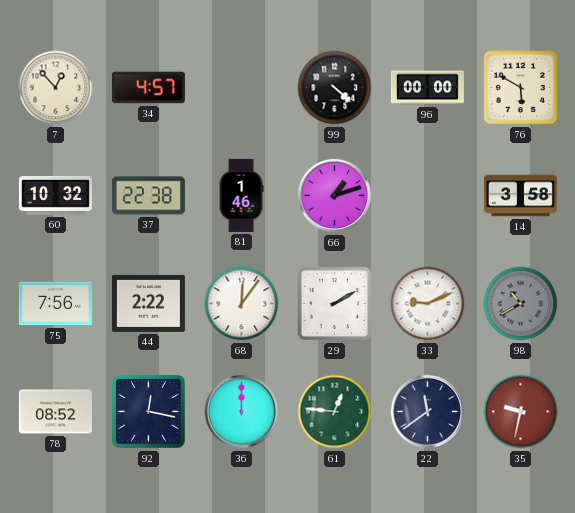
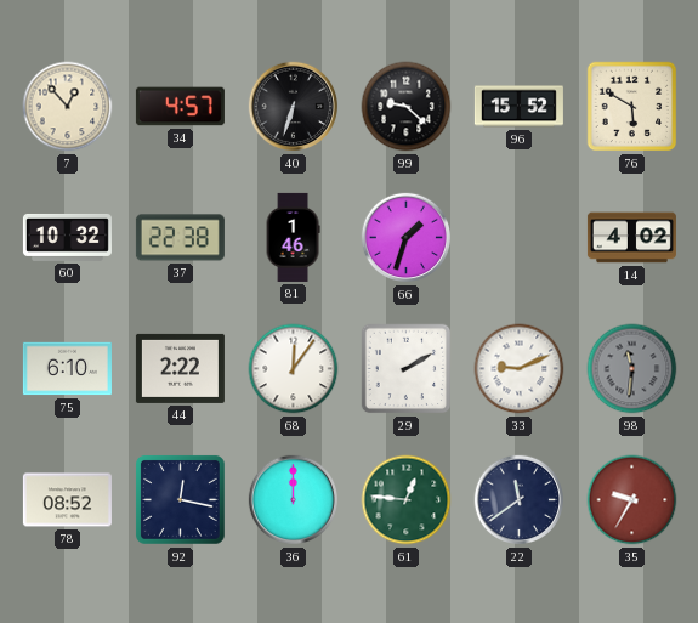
40: none -> 6:33 (294, 107)
99: 4:22 -> 9:22 (407, 107)
96: 00:00 -> 15:52 (518, 107)
66: 1:12 -> 1:33 (407, 238)
14: 3:58 -> 4:02 (631, 238)
75: 7:56 -> 6:10 (67, 369)
98: 10:40 -> 11:31 (632, 369)
35: 9:32 -> 9:35 (632, 500)
